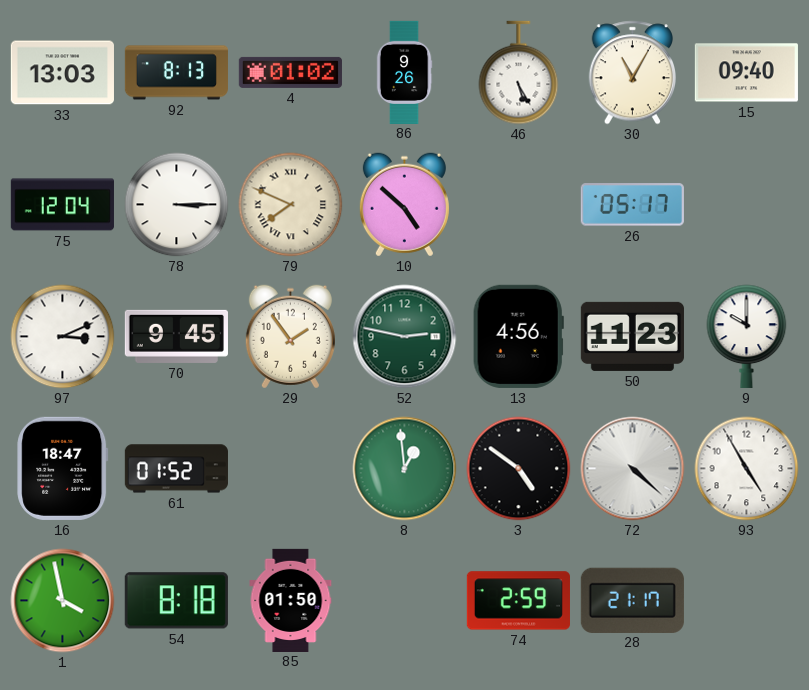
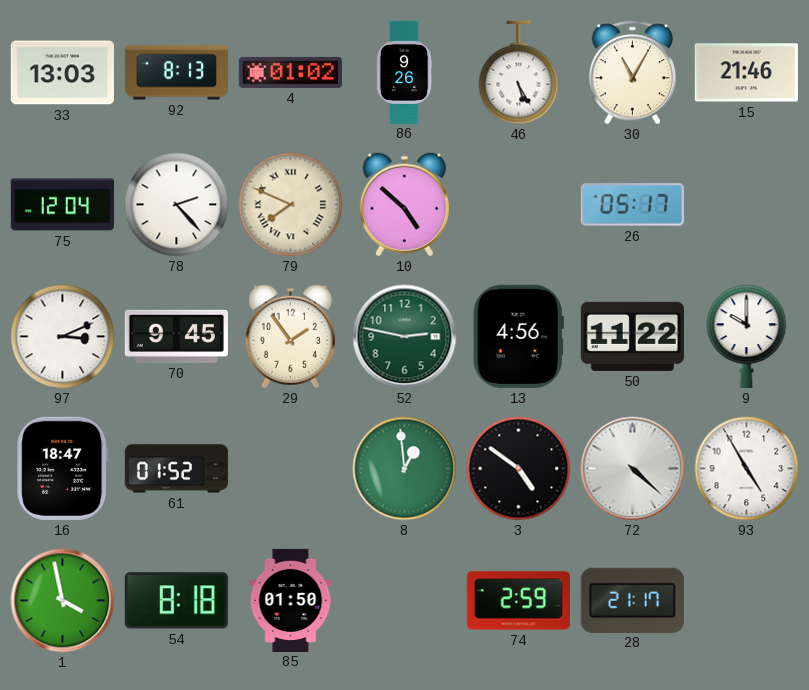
15: 09:40 -> 21:46 (746, 73)
78: 3:15 -> 2:23 (177, 205)
50: 11:23 -> 11:22 (632, 336)
